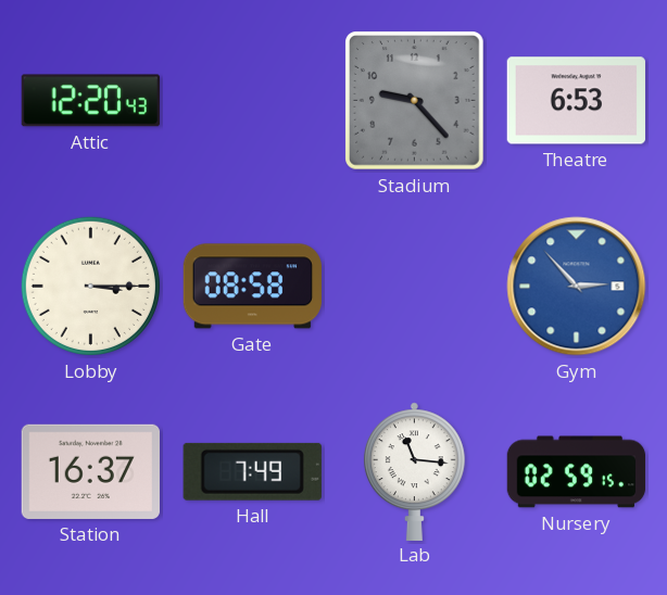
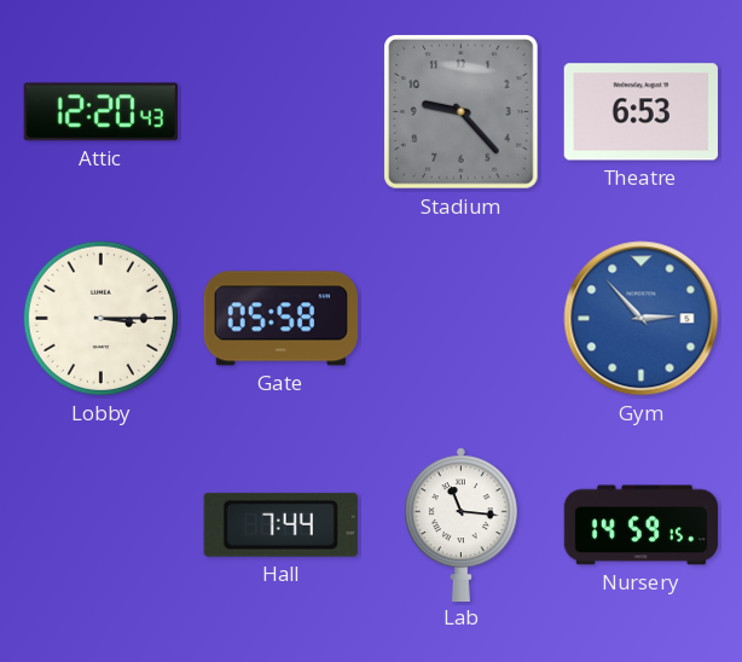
Gate: 08:58 -> 05:58 (280, 319)
Station: 16:37 -> none (90, 471)
Hall: 7:49 -> 7:44 (280, 524)
Nursery: 02:59 -> 14:59 (642, 525)
